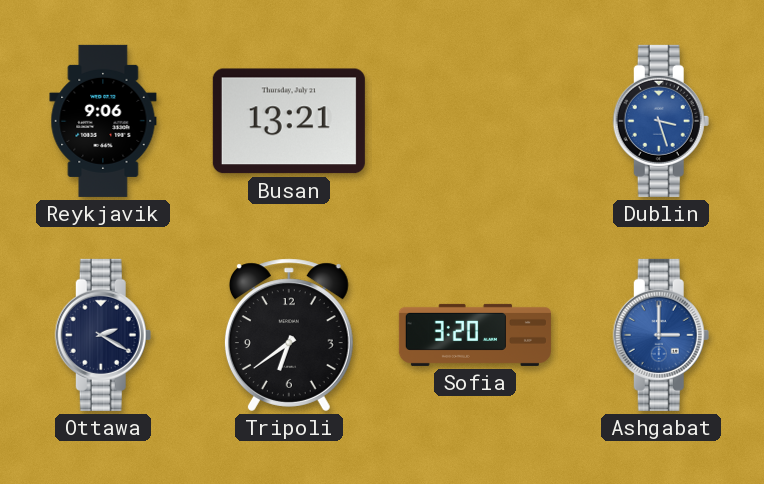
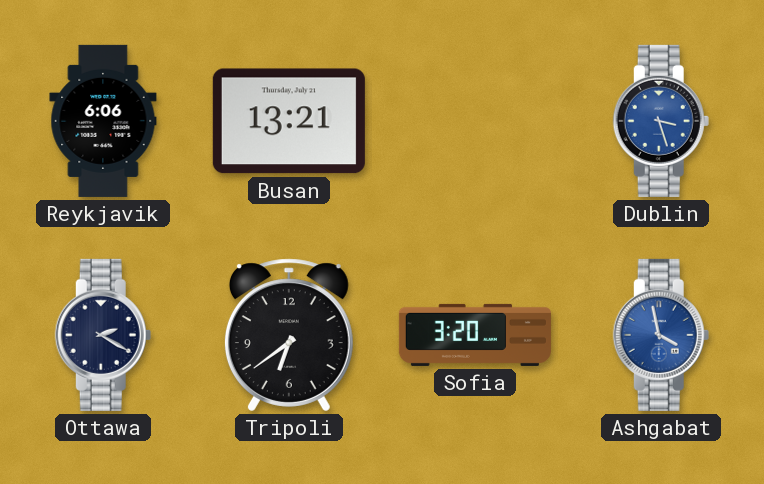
Reykjavik: 9:06 -> 6:06 (103, 121)
Ashgabat: 3:00 -> 3:58 (661, 335)
